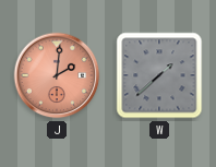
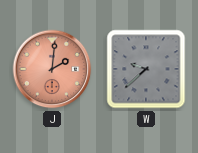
W: 1:38 -> 9:38 (146, 69)
